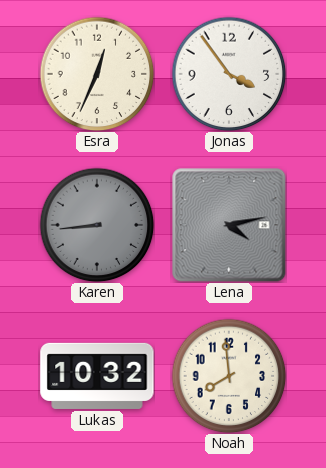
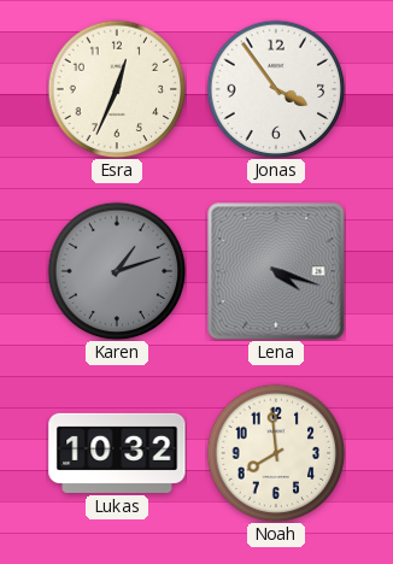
Karen: 8:44 -> 1:12 (117, 271)
Lena: 4:13 -> 4:18 (276, 271)
